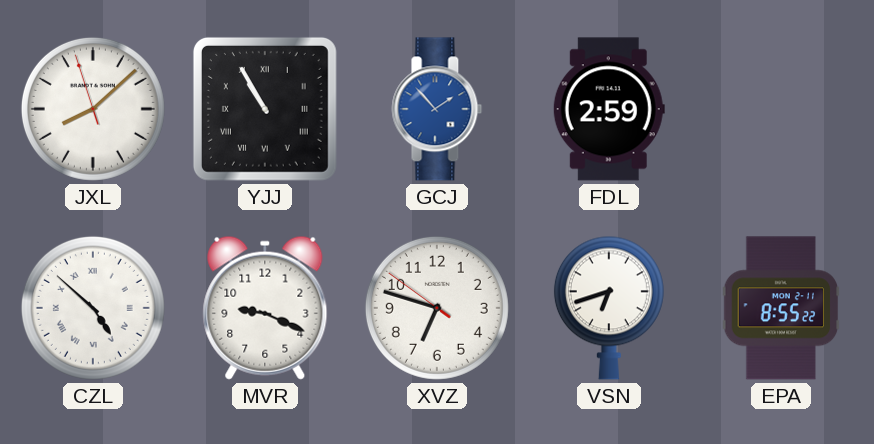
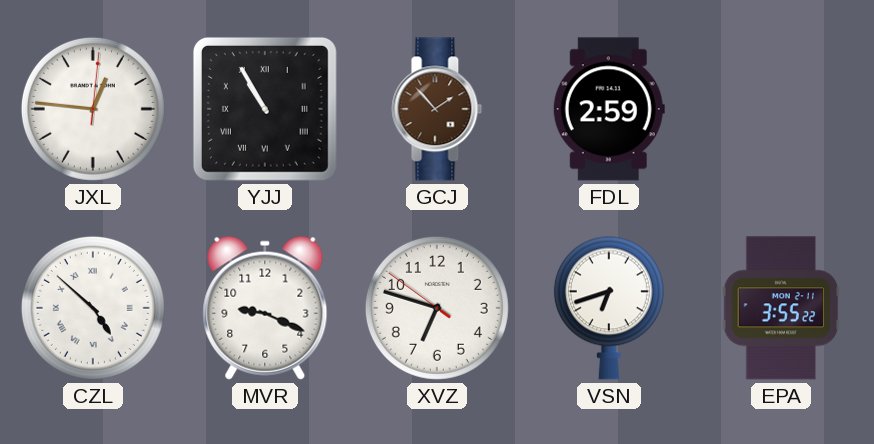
JXL: 8:07 -> 12:46 (93, 109)
GCJ dial: blue -> brown (437, 109)
EPA: 8:55 -> 3:55 (781, 308)
